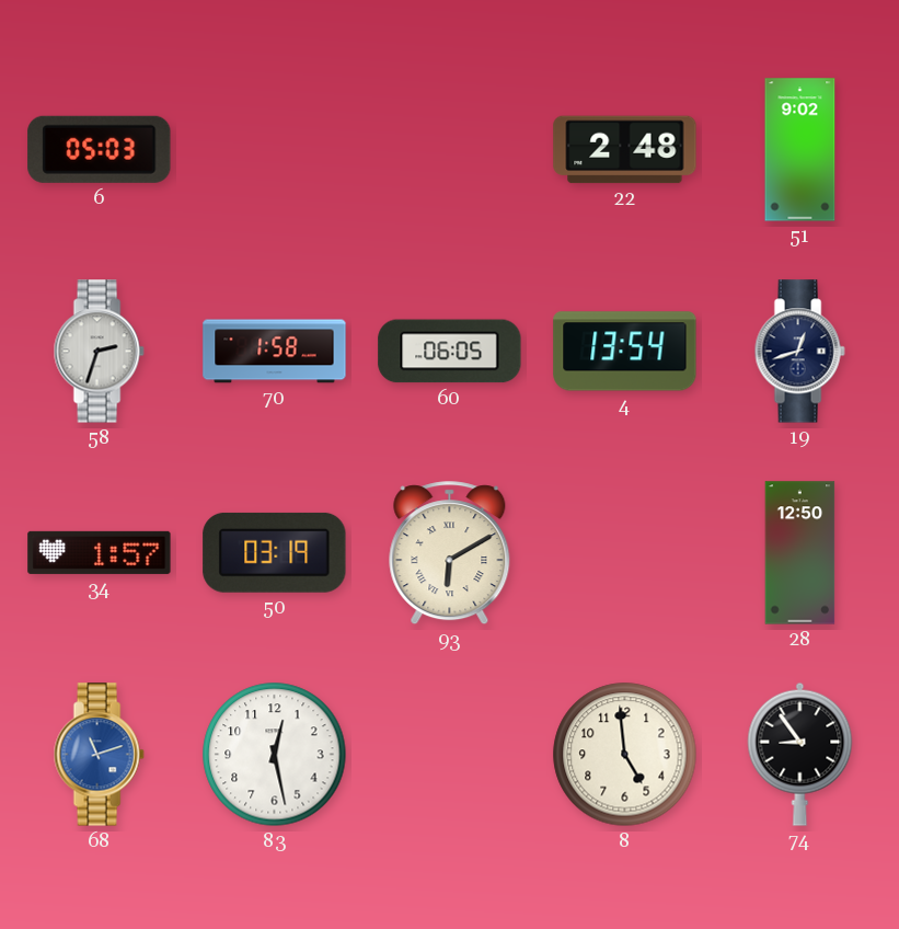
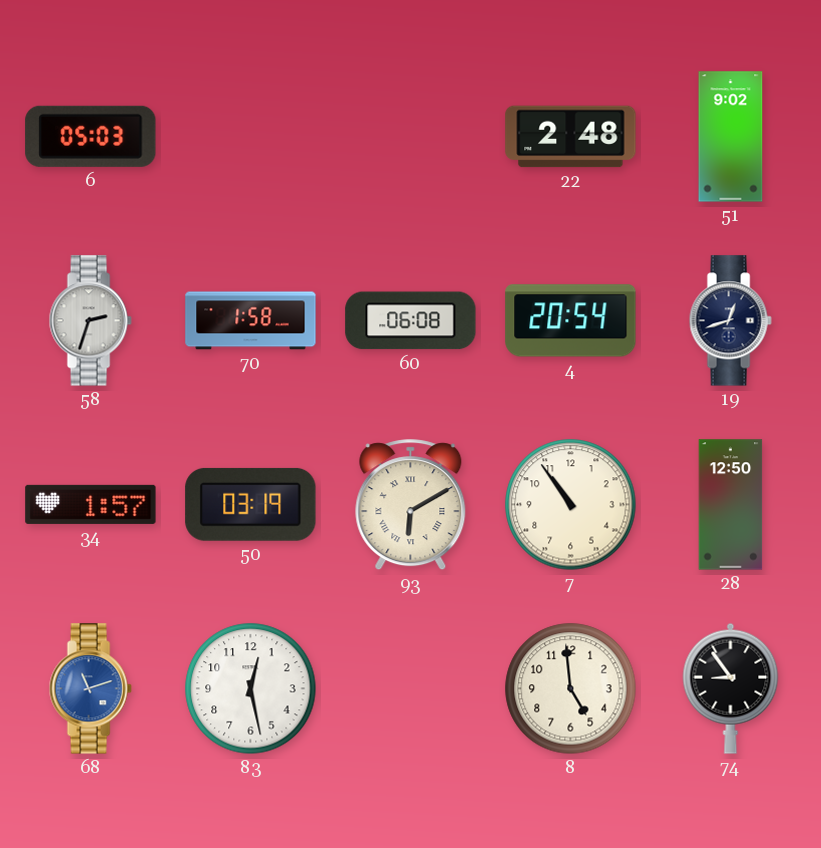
60: 06:05 -> 06:08 (411, 321)
4: 13:54 -> 20:54 (571, 321)
7: none -> 10:54 (571, 505)
